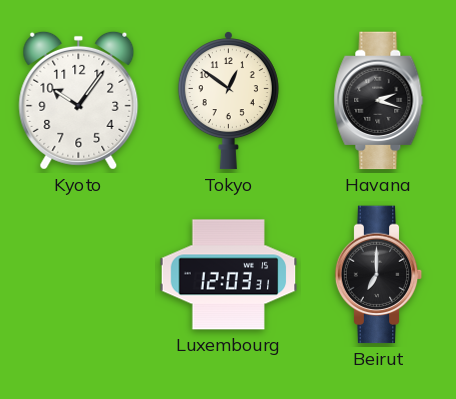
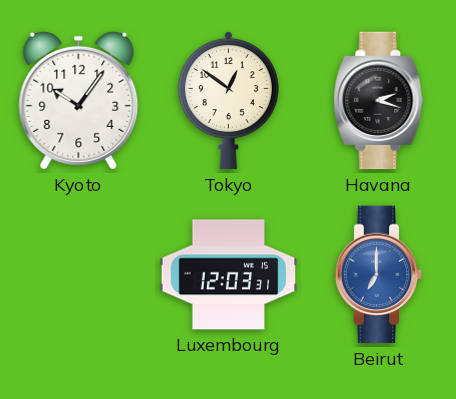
Beirut dial: black -> blue (379, 275)
